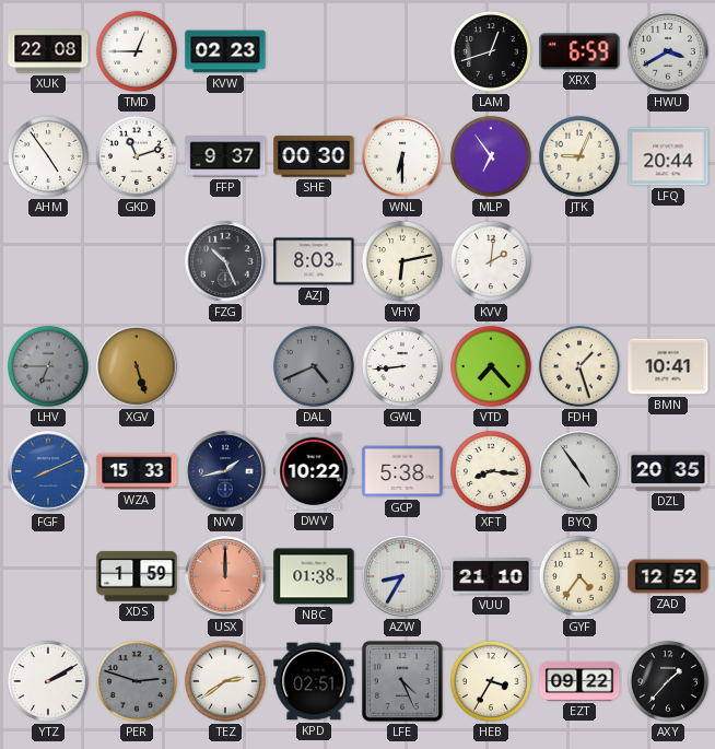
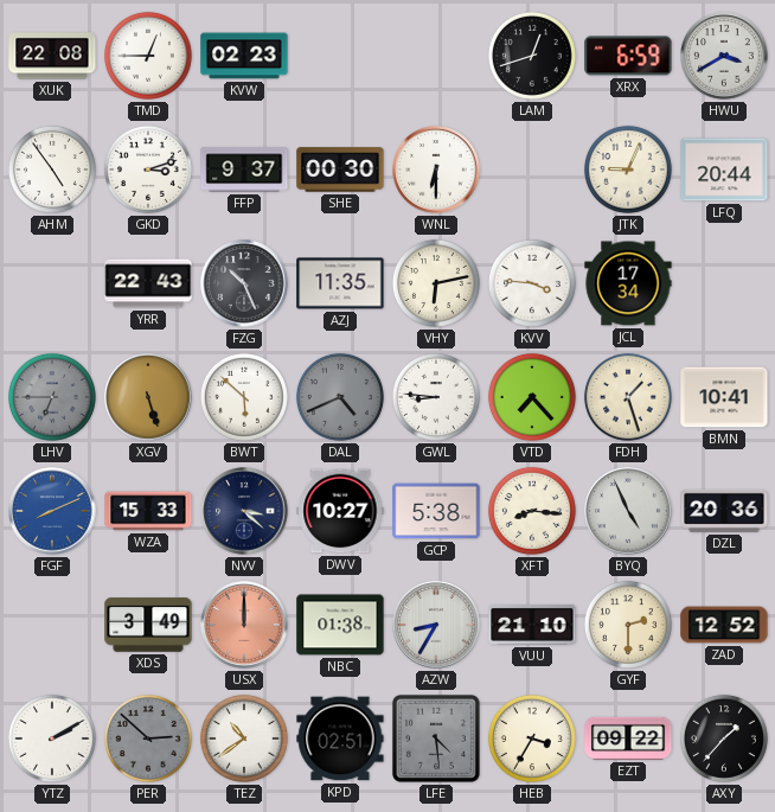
GKD: 11:12 -> 3:12 (148, 170)
MLP: 6:54 -> none (491, 156)
YRR: none -> 22:43 (148, 283)
AZJ: 8:03 -> 11:35 (340, 283)
KVV: 2:01 -> 3:46 (532, 283)
JCL: none -> 17:34 (628, 283)
BWT: none -> 5:52 (244, 397)
GWL: 8:44 -> 8:46 (436, 397)
NVV: 1:43 -> 3:22 (244, 511)
DWV: 10:22 -> 10:27 (340, 511)
BYQ: 4:54 -> 4:56 (628, 511)
DZL: 20:35 -> 20:36 (724, 511)
XDS: 1:59 -> 3:49 (148, 625)
GYF: 4:36 -> 2:30 (628, 625)
PER: 2:48 -> 2:52 (148, 739)
TEZ: 2:39 -> 10:39 (244, 739)
LFE: 4:26 -> 4:29 (436, 739)
